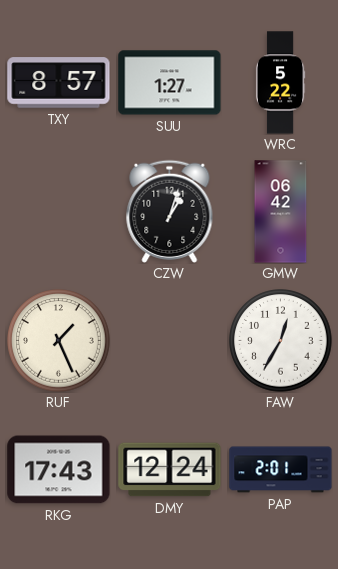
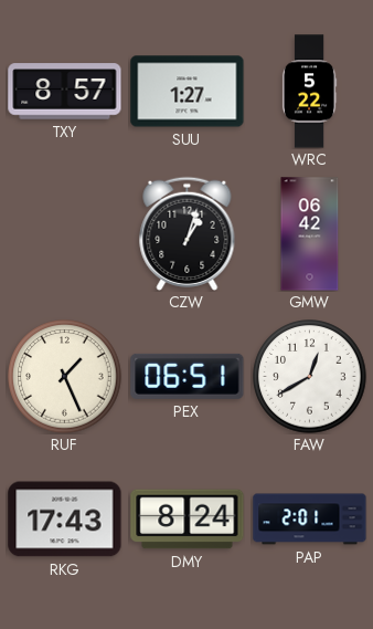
PEX: none -> 06:51 (188, 376)
FAW: 12:35 -> 12:40 (310, 377)
DMY: 12:24 -> 8:24 (188, 520)
